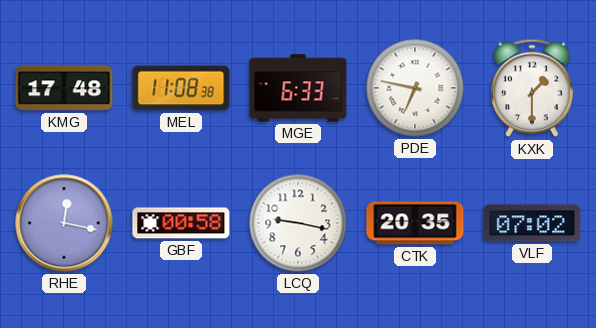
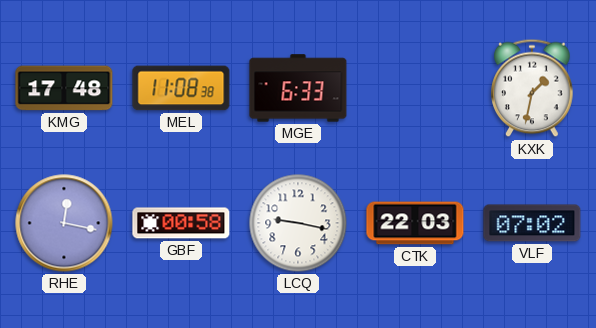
PDE: 6:47 -> none (415, 88)
KXK: 1:30 -> 1:32 (532, 88)
CTK: 20:35 -> 22:03 (415, 223)
